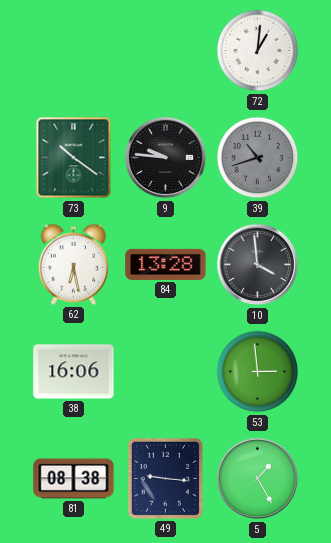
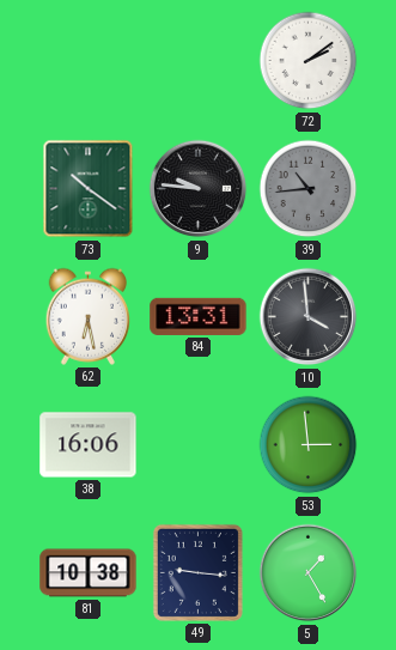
72: 1:01 -> 2:09 (309, 61)
39: 10:42 -> 10:44 (309, 189)
84: 13:28 -> 13:31 (199, 316)
81: 08:38 -> 10:38 (89, 573)
